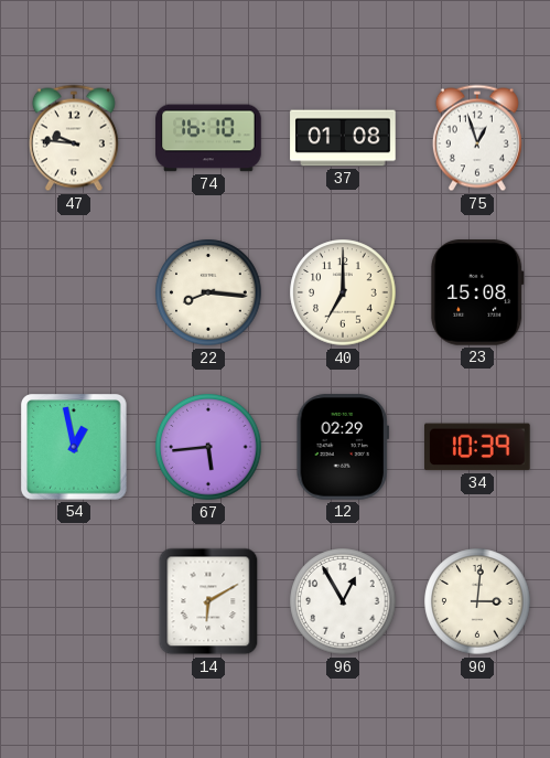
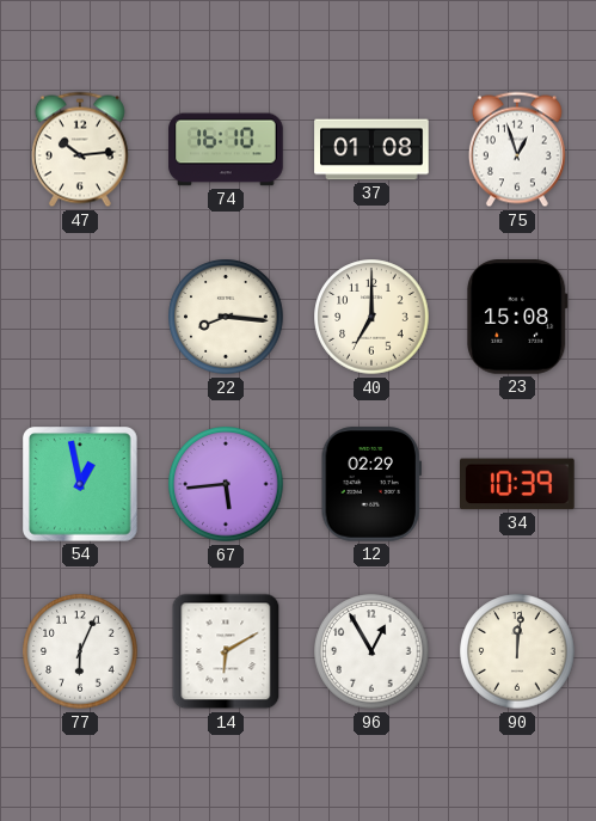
47: 9:46 -> 10:14 (80, 149)
77: none -> 6:04 (80, 651)
90: 3:01 -> 12:01 (517, 651)
